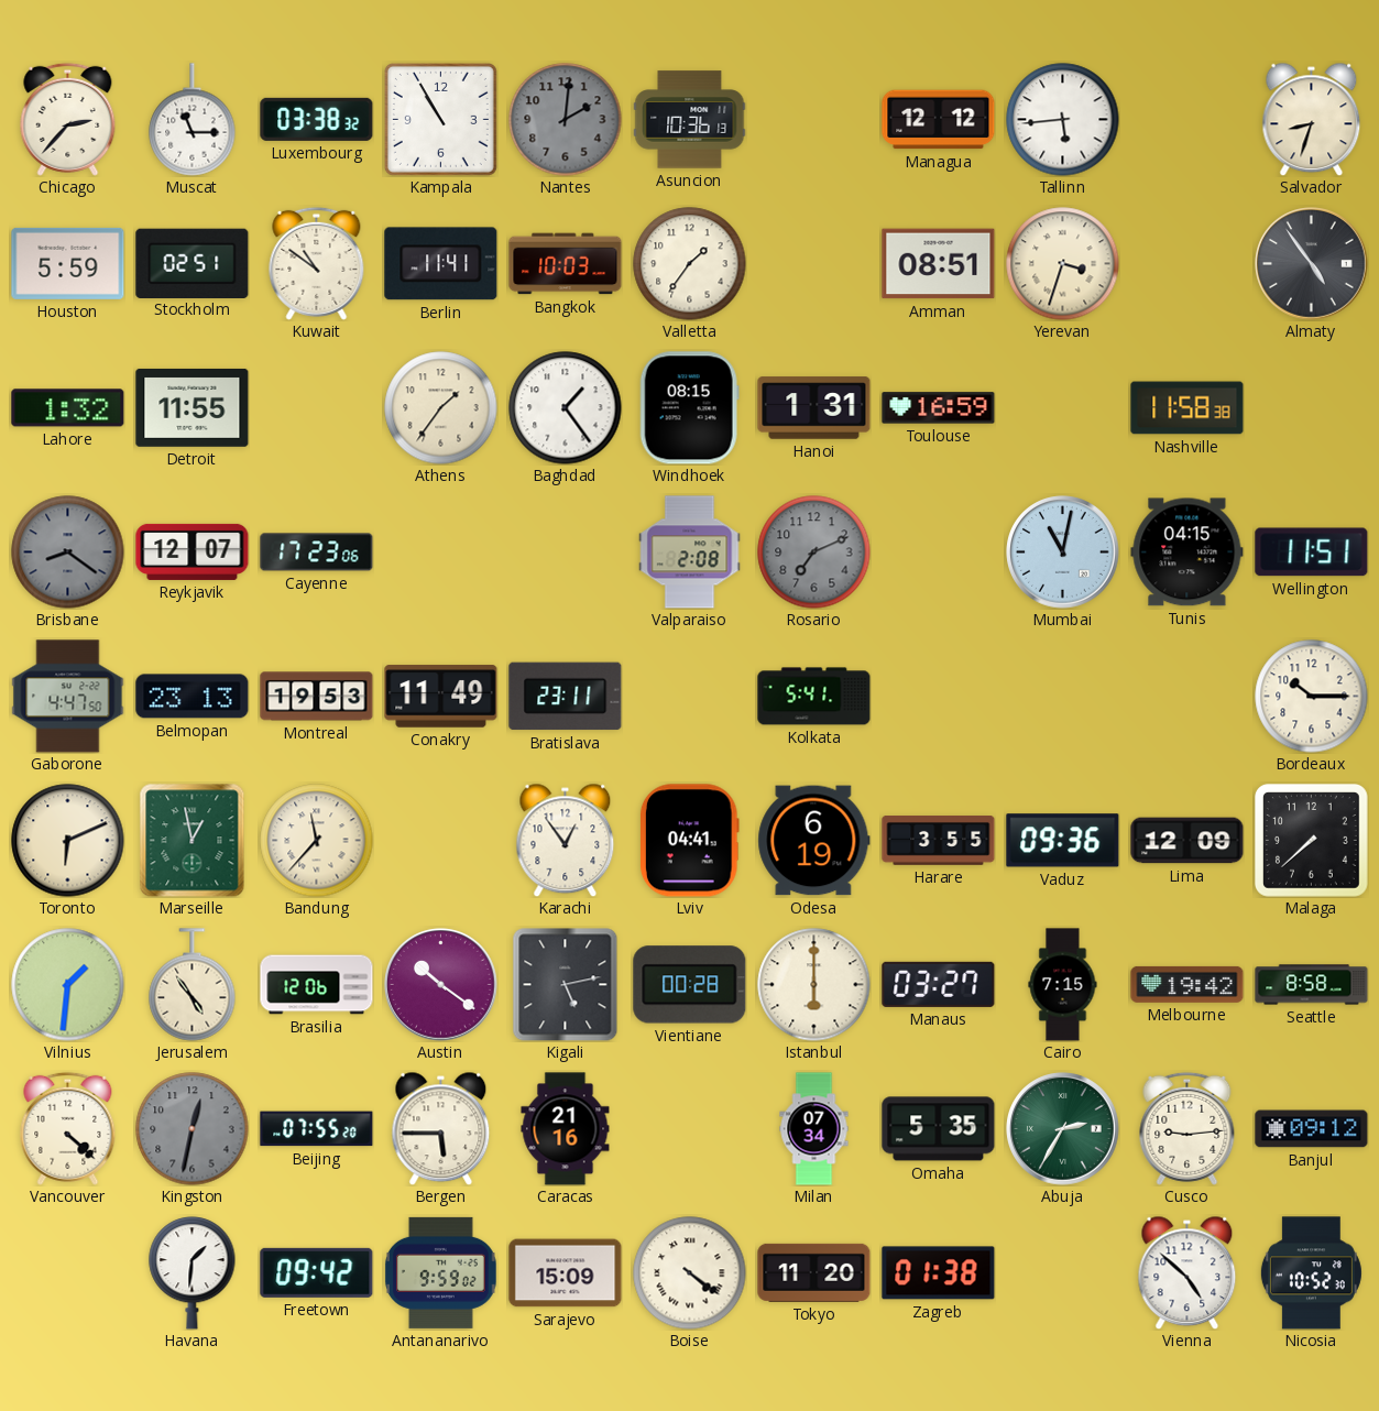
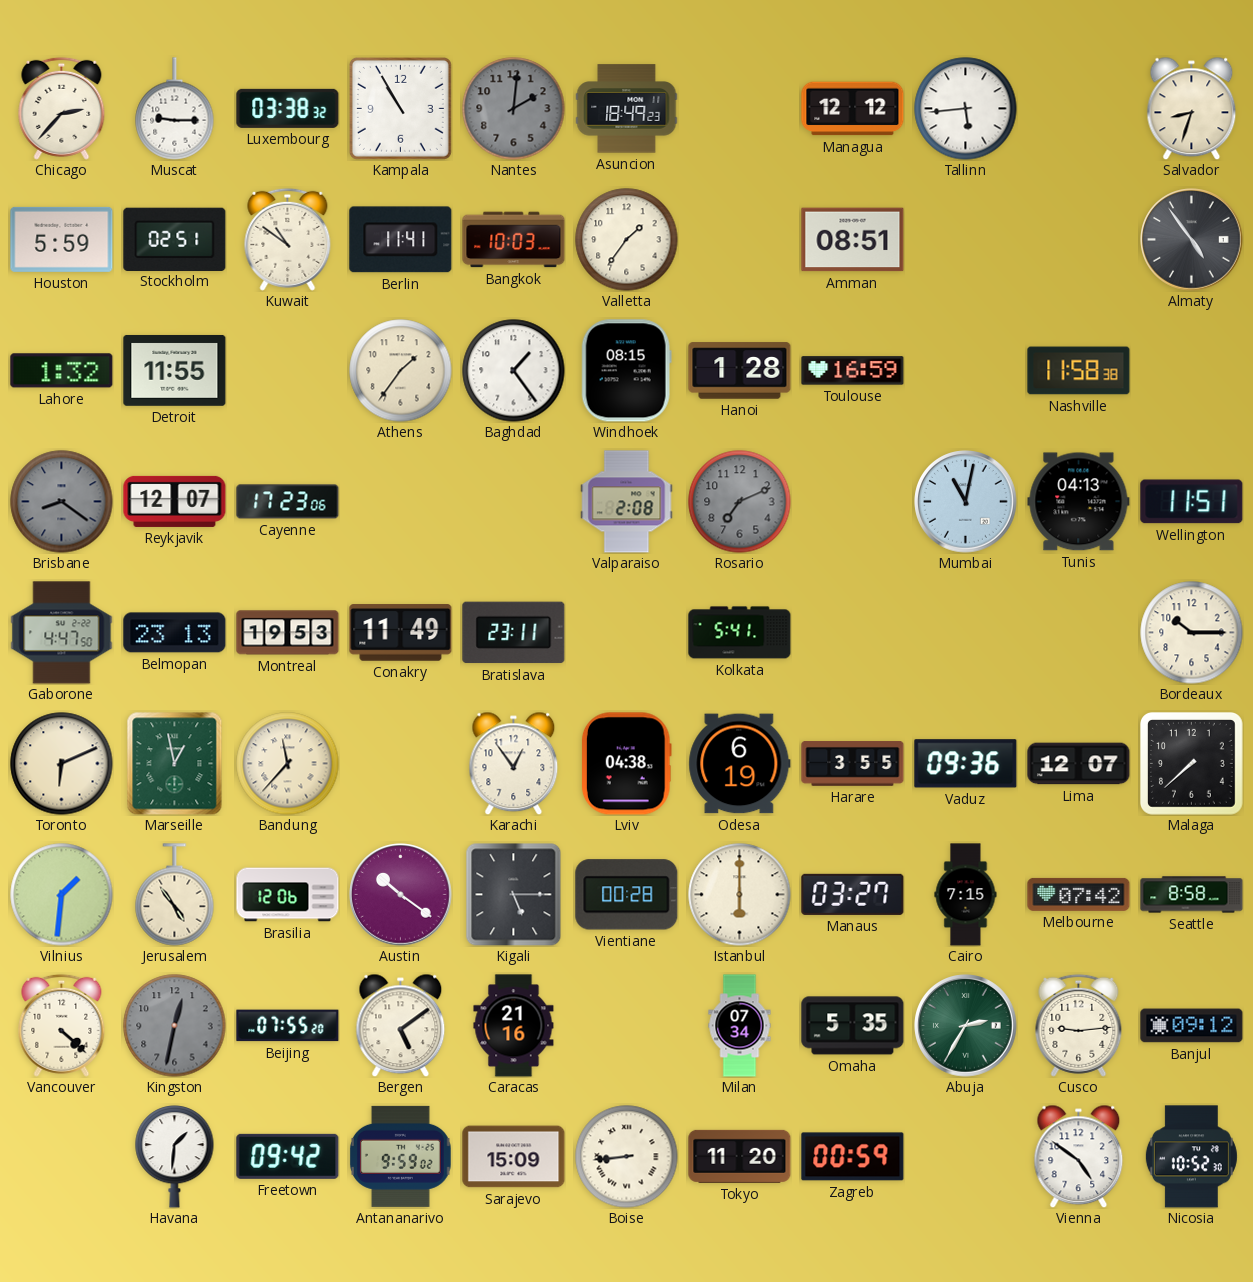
Muscat: 11:15 -> 9:15 (175, 109)
Asuncion: 10:36 -> 18:49 (627, 109)
Yerevan: 3:33 -> none (1063, 264)
Hanoi: 1:31 -> 1:28 (740, 371)
Tunis: 04:15 -> 04:13 (1079, 502)
Lviv: 04:41 -> 04:38 (626, 764)
Lima: 12:09 -> 12:07 (1079, 764)
Kigali: 5:13 -> 5:15 (514, 895)
Melbourne: 19:42 -> 07:42 (1079, 894)
Bergen: 5:45 -> 5:09 (401, 1025)
Boise: 4:21 -> 8:44 (627, 1157)
Zagreb: 01:38 -> 00:59 (853, 1157)
Vienna: 4:52 -> 4:51 (1079, 1156)
